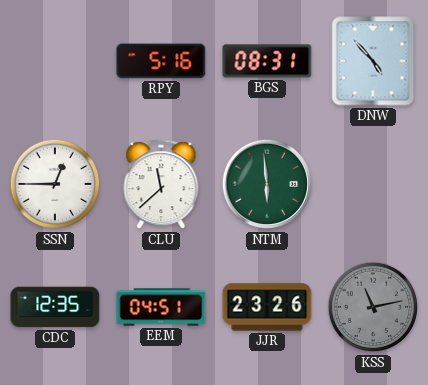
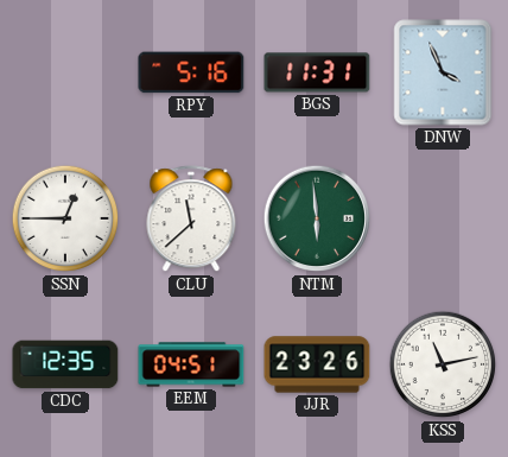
BGS: 08:31 -> 11:31 (317, 72)
DNW: 4:53 -> 3:56 (443, 72)
KSS dial: grey -> white (443, 364)
